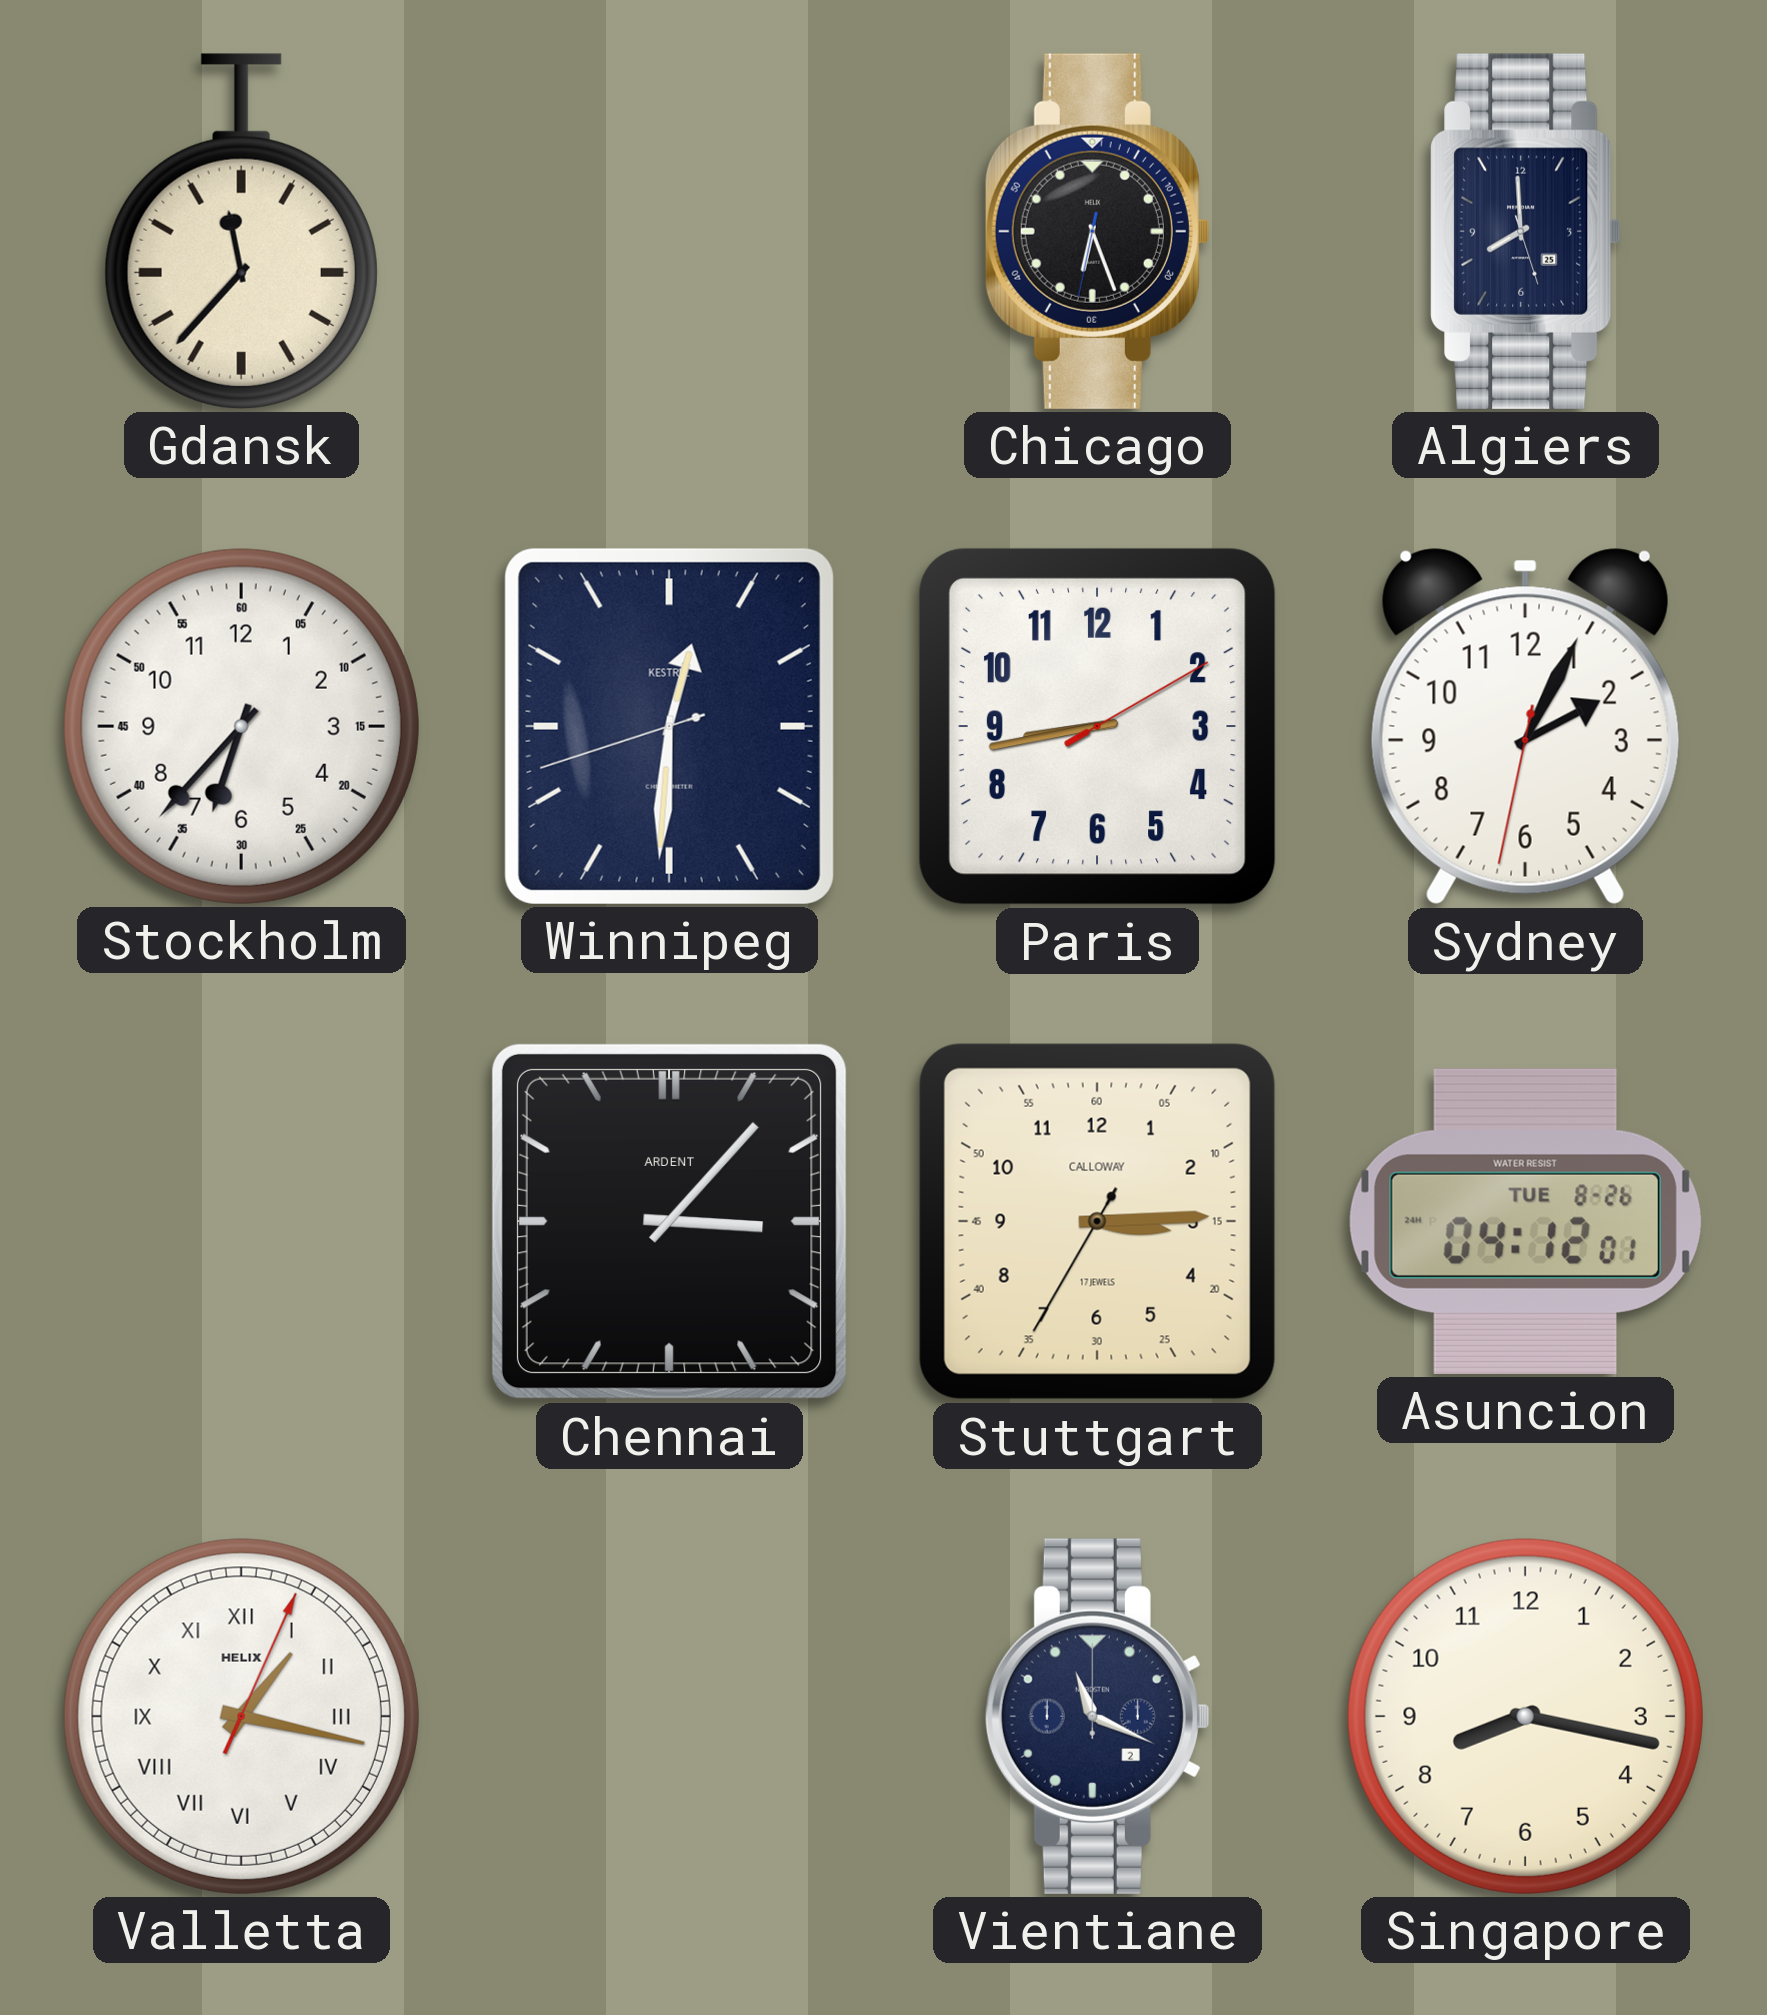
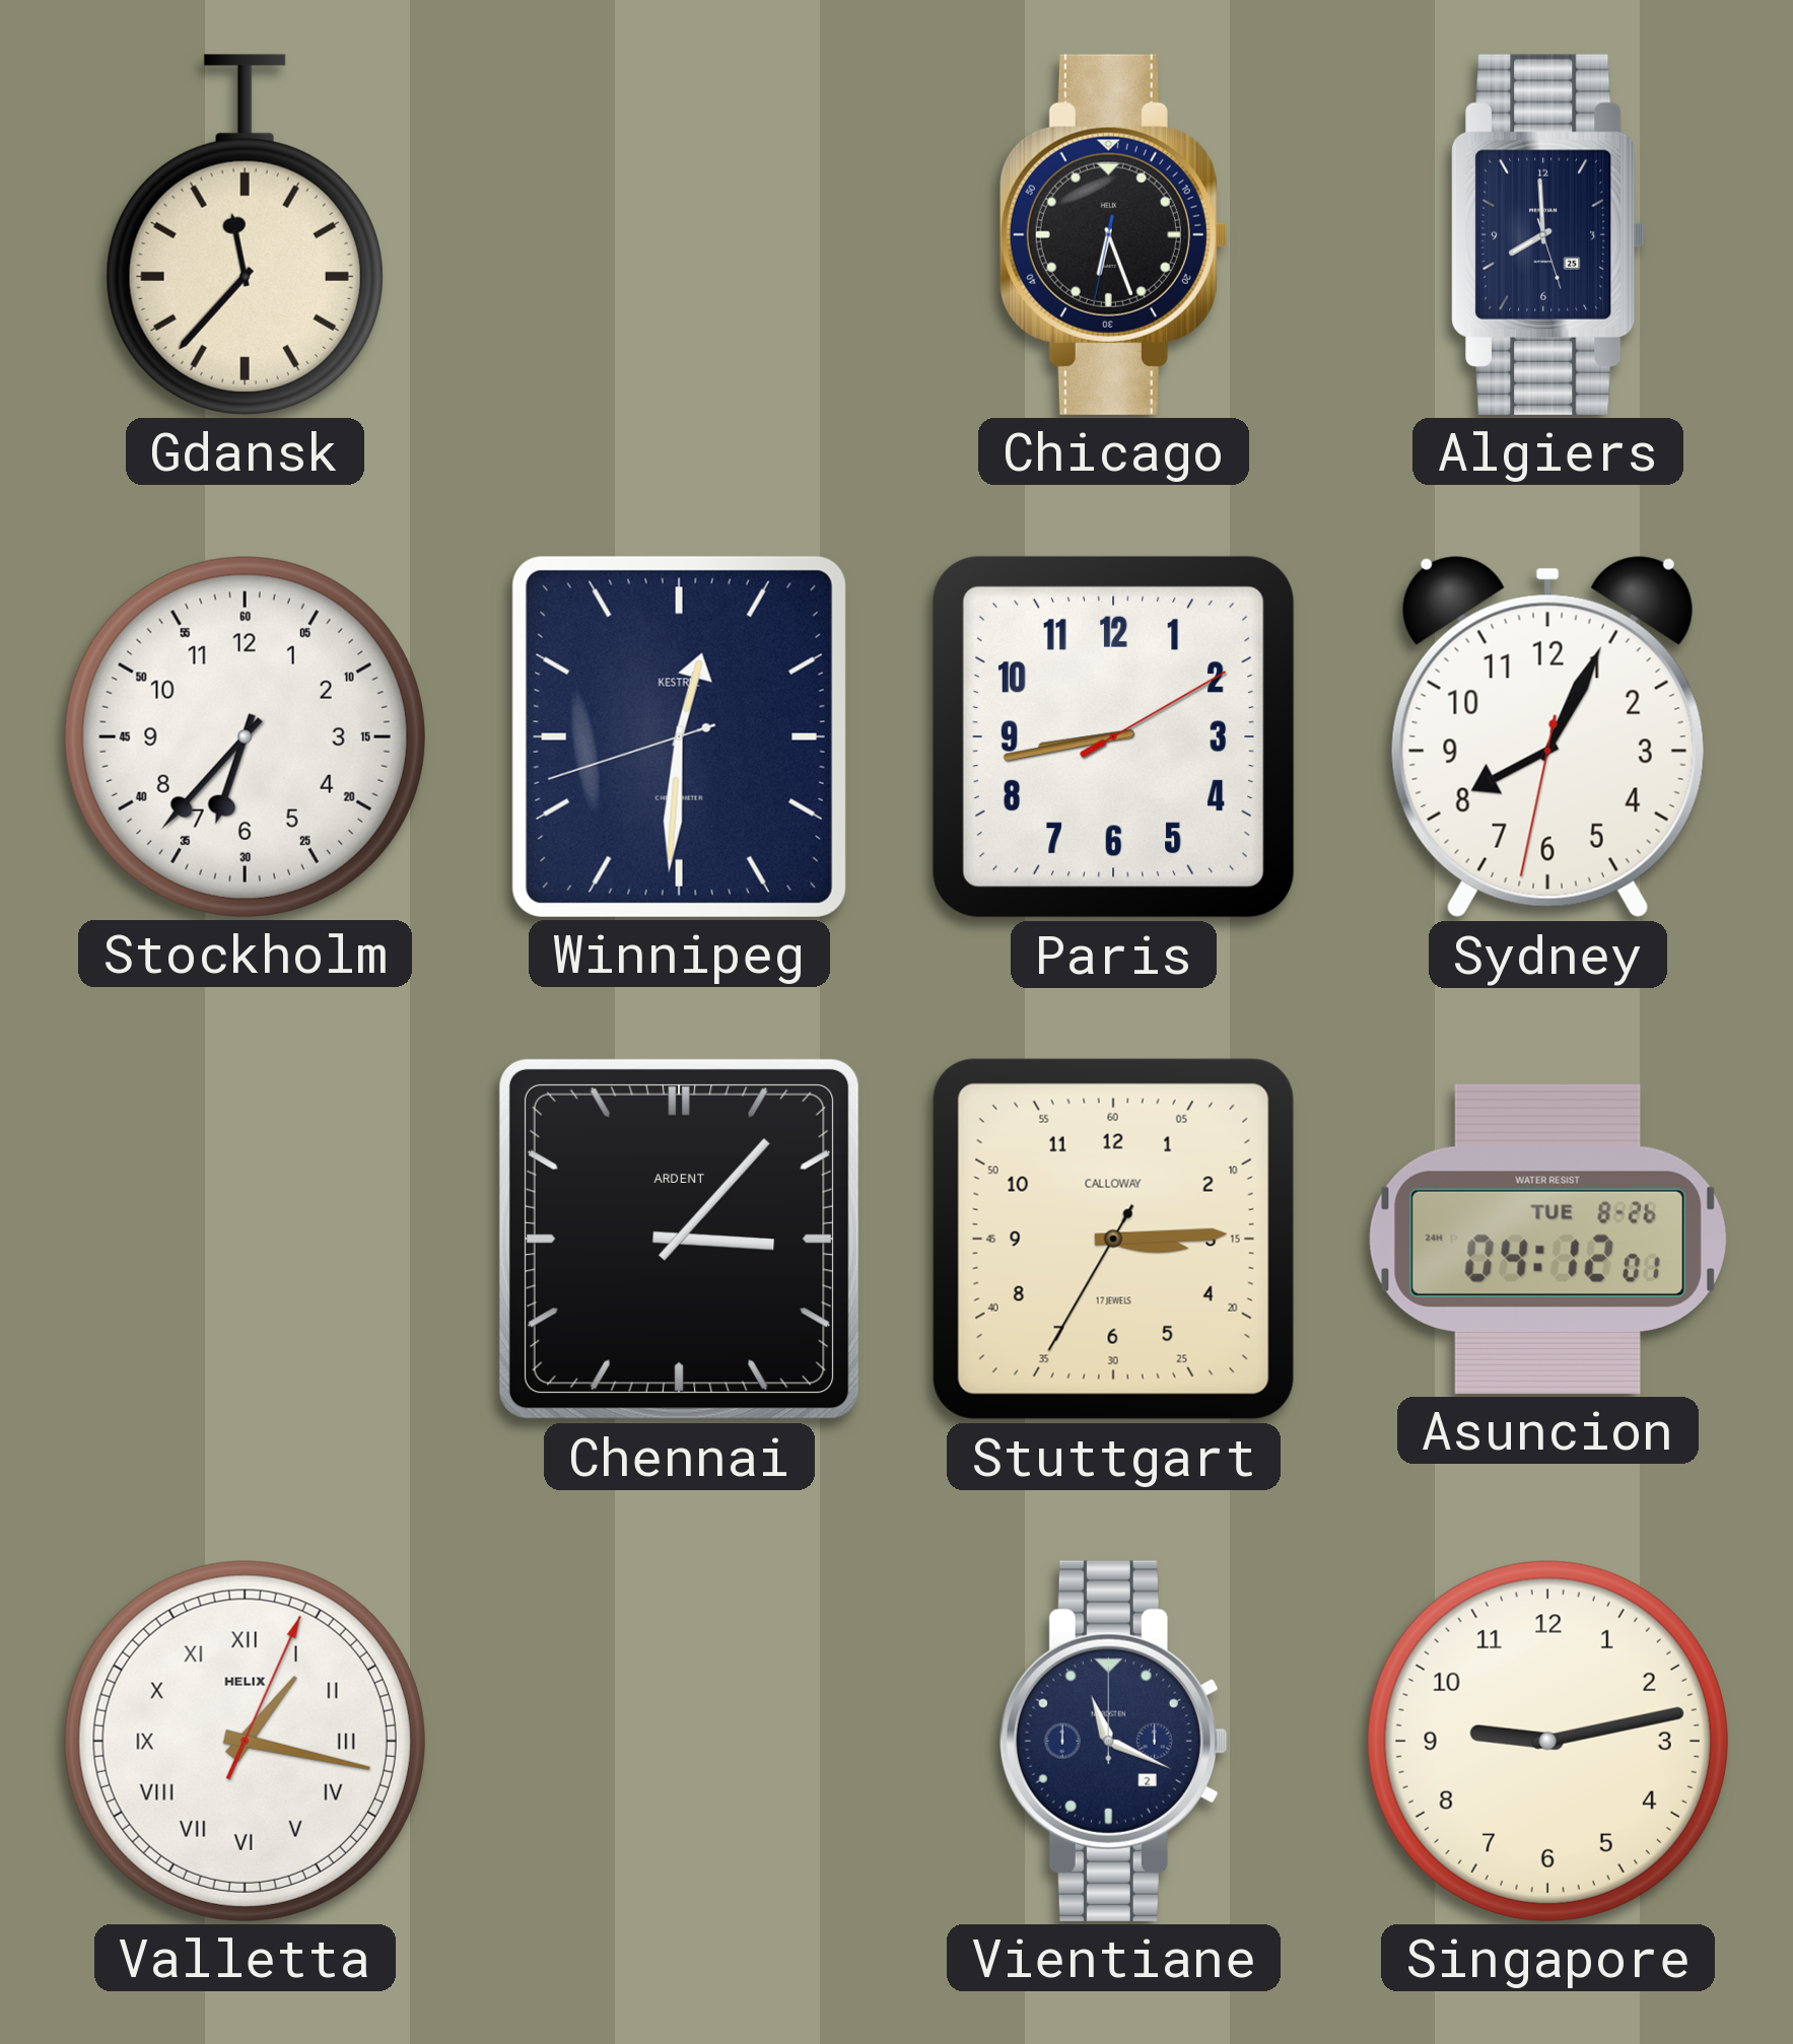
Sydney: 2:04 -> 8:04 (1547, 737)
Singapore: 8:17 -> 9:13 (1547, 1741)
